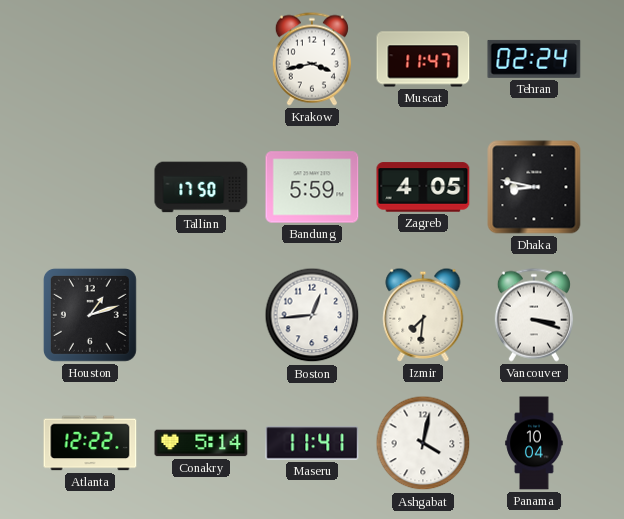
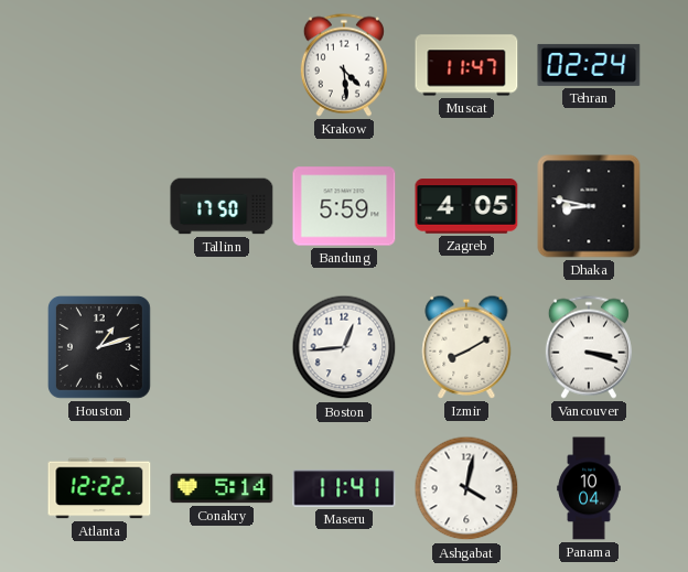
Krakow: 3:43 -> 4:29 (344, 65)
Izmir: 7:31 -> 8:10 (466, 347)
